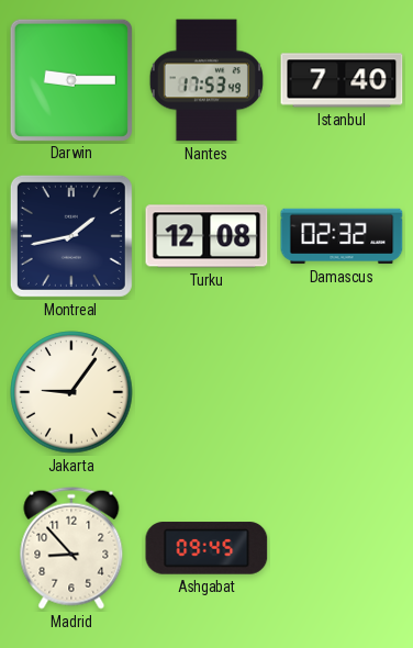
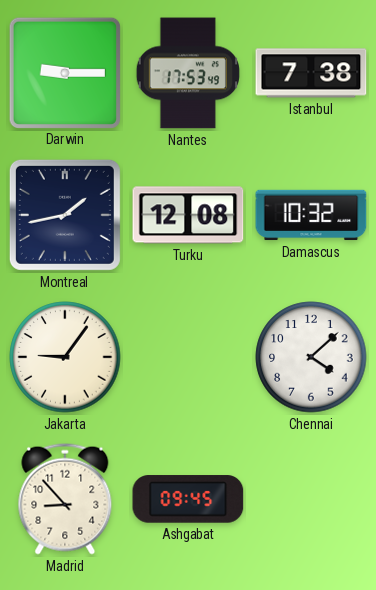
Istanbul: 7:40 -> 7:38 (311, 73)
Damascus: 02:32 -> 10:32 (311, 215)
Chennai: none -> 4:08 (311, 357)
